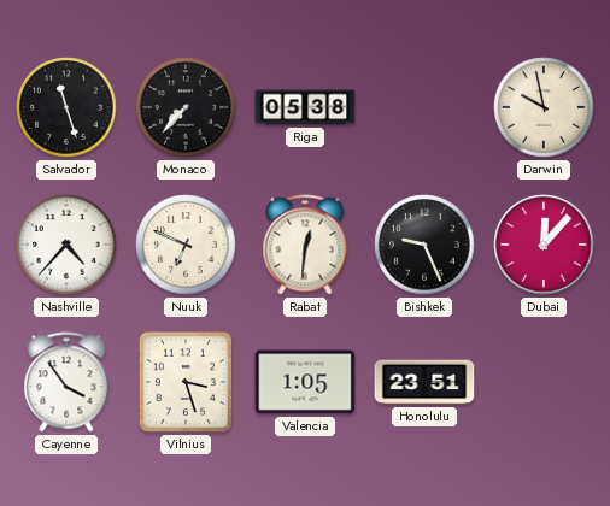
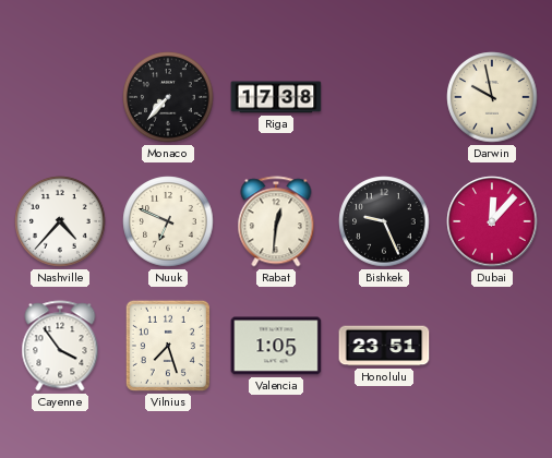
Salvador: 11:27 -> none (66, 107)
Riga: 05:38 -> 17:38 (276, 97)
Vilnius: 3:27 -> 7:27 (168, 346)
